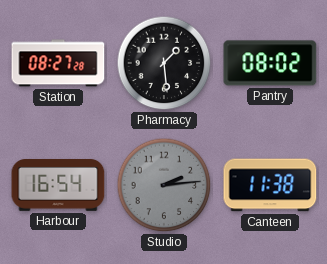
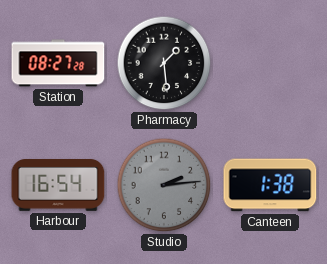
Pantry: 08:02 -> none (270, 63)
Canteen: 11:38 -> 1:38 (270, 185)
